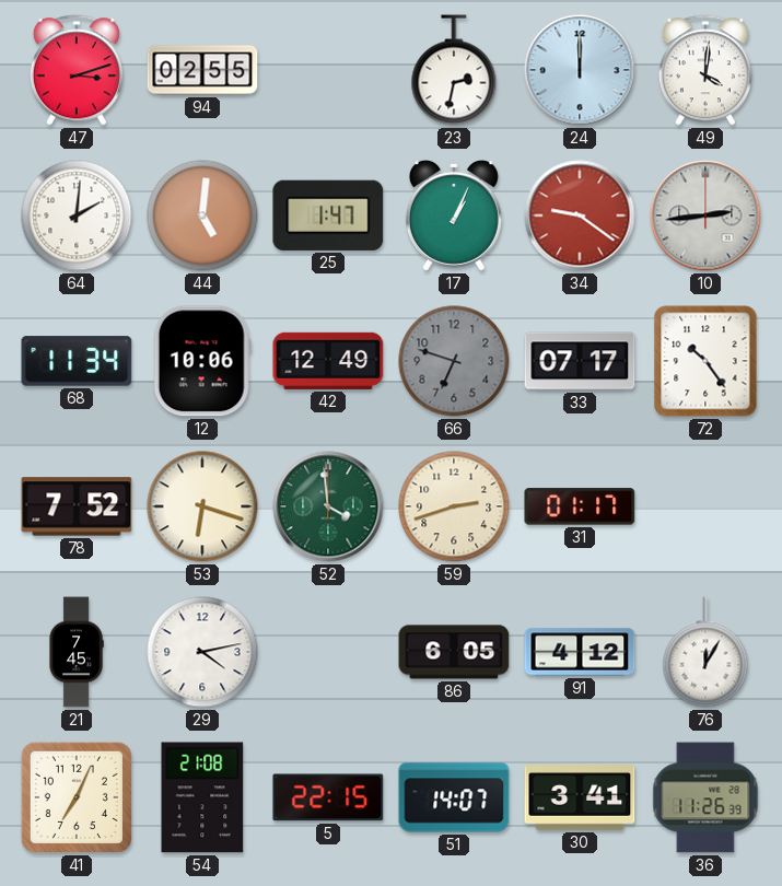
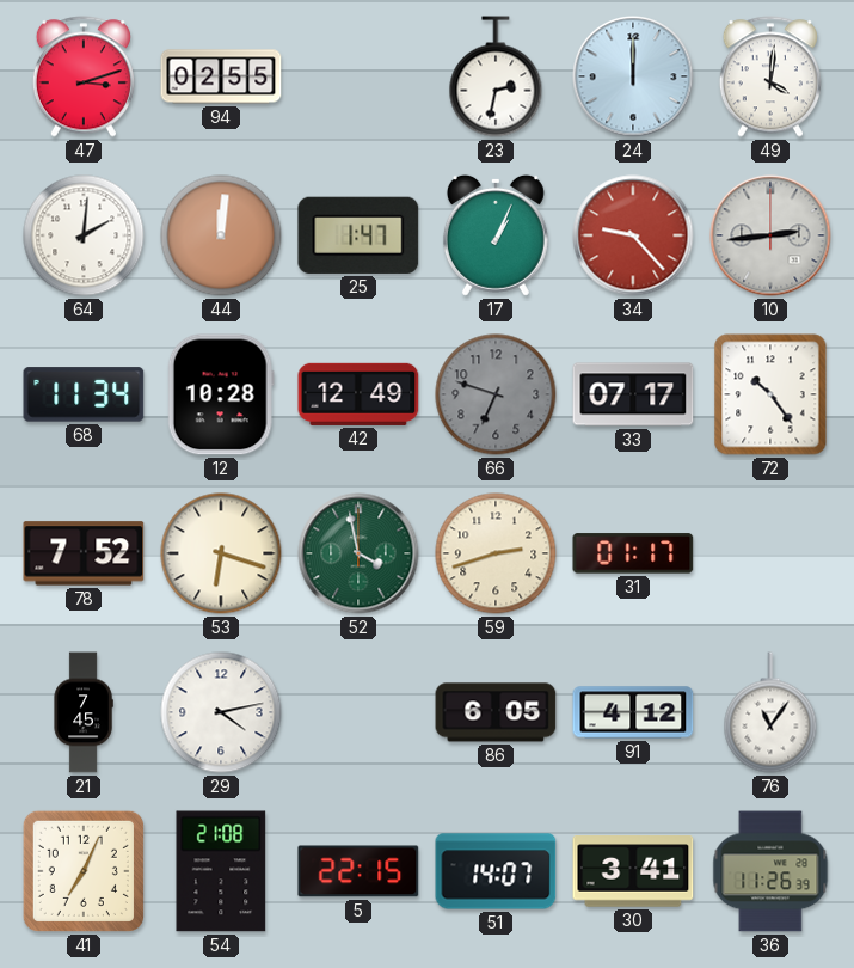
44: 5:01 -> 12:01 (221, 235)
34: 9:21 -> 9:23 (633, 235)
12: 10:06 -> 10:28 (221, 394)
52: 3:59 -> 3:58 (358, 553)
76: 12:05 -> 11:06 (770, 712)
